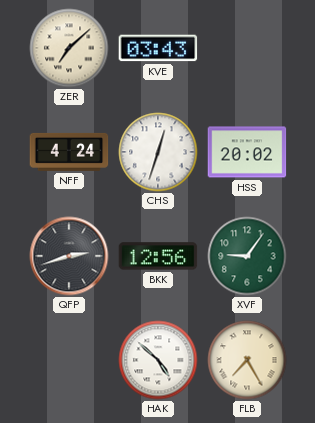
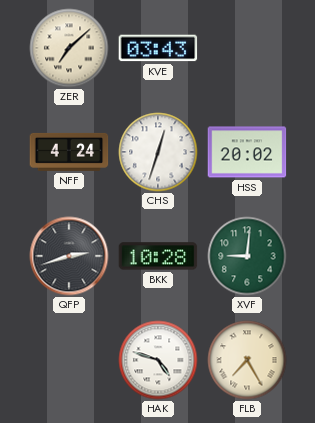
BKK: 12:56 -> 10:28 (158, 256)
XVF: 9:06 -> 9:01 (247, 256)
HAK: 4:52 -> 4:48 (158, 360)
